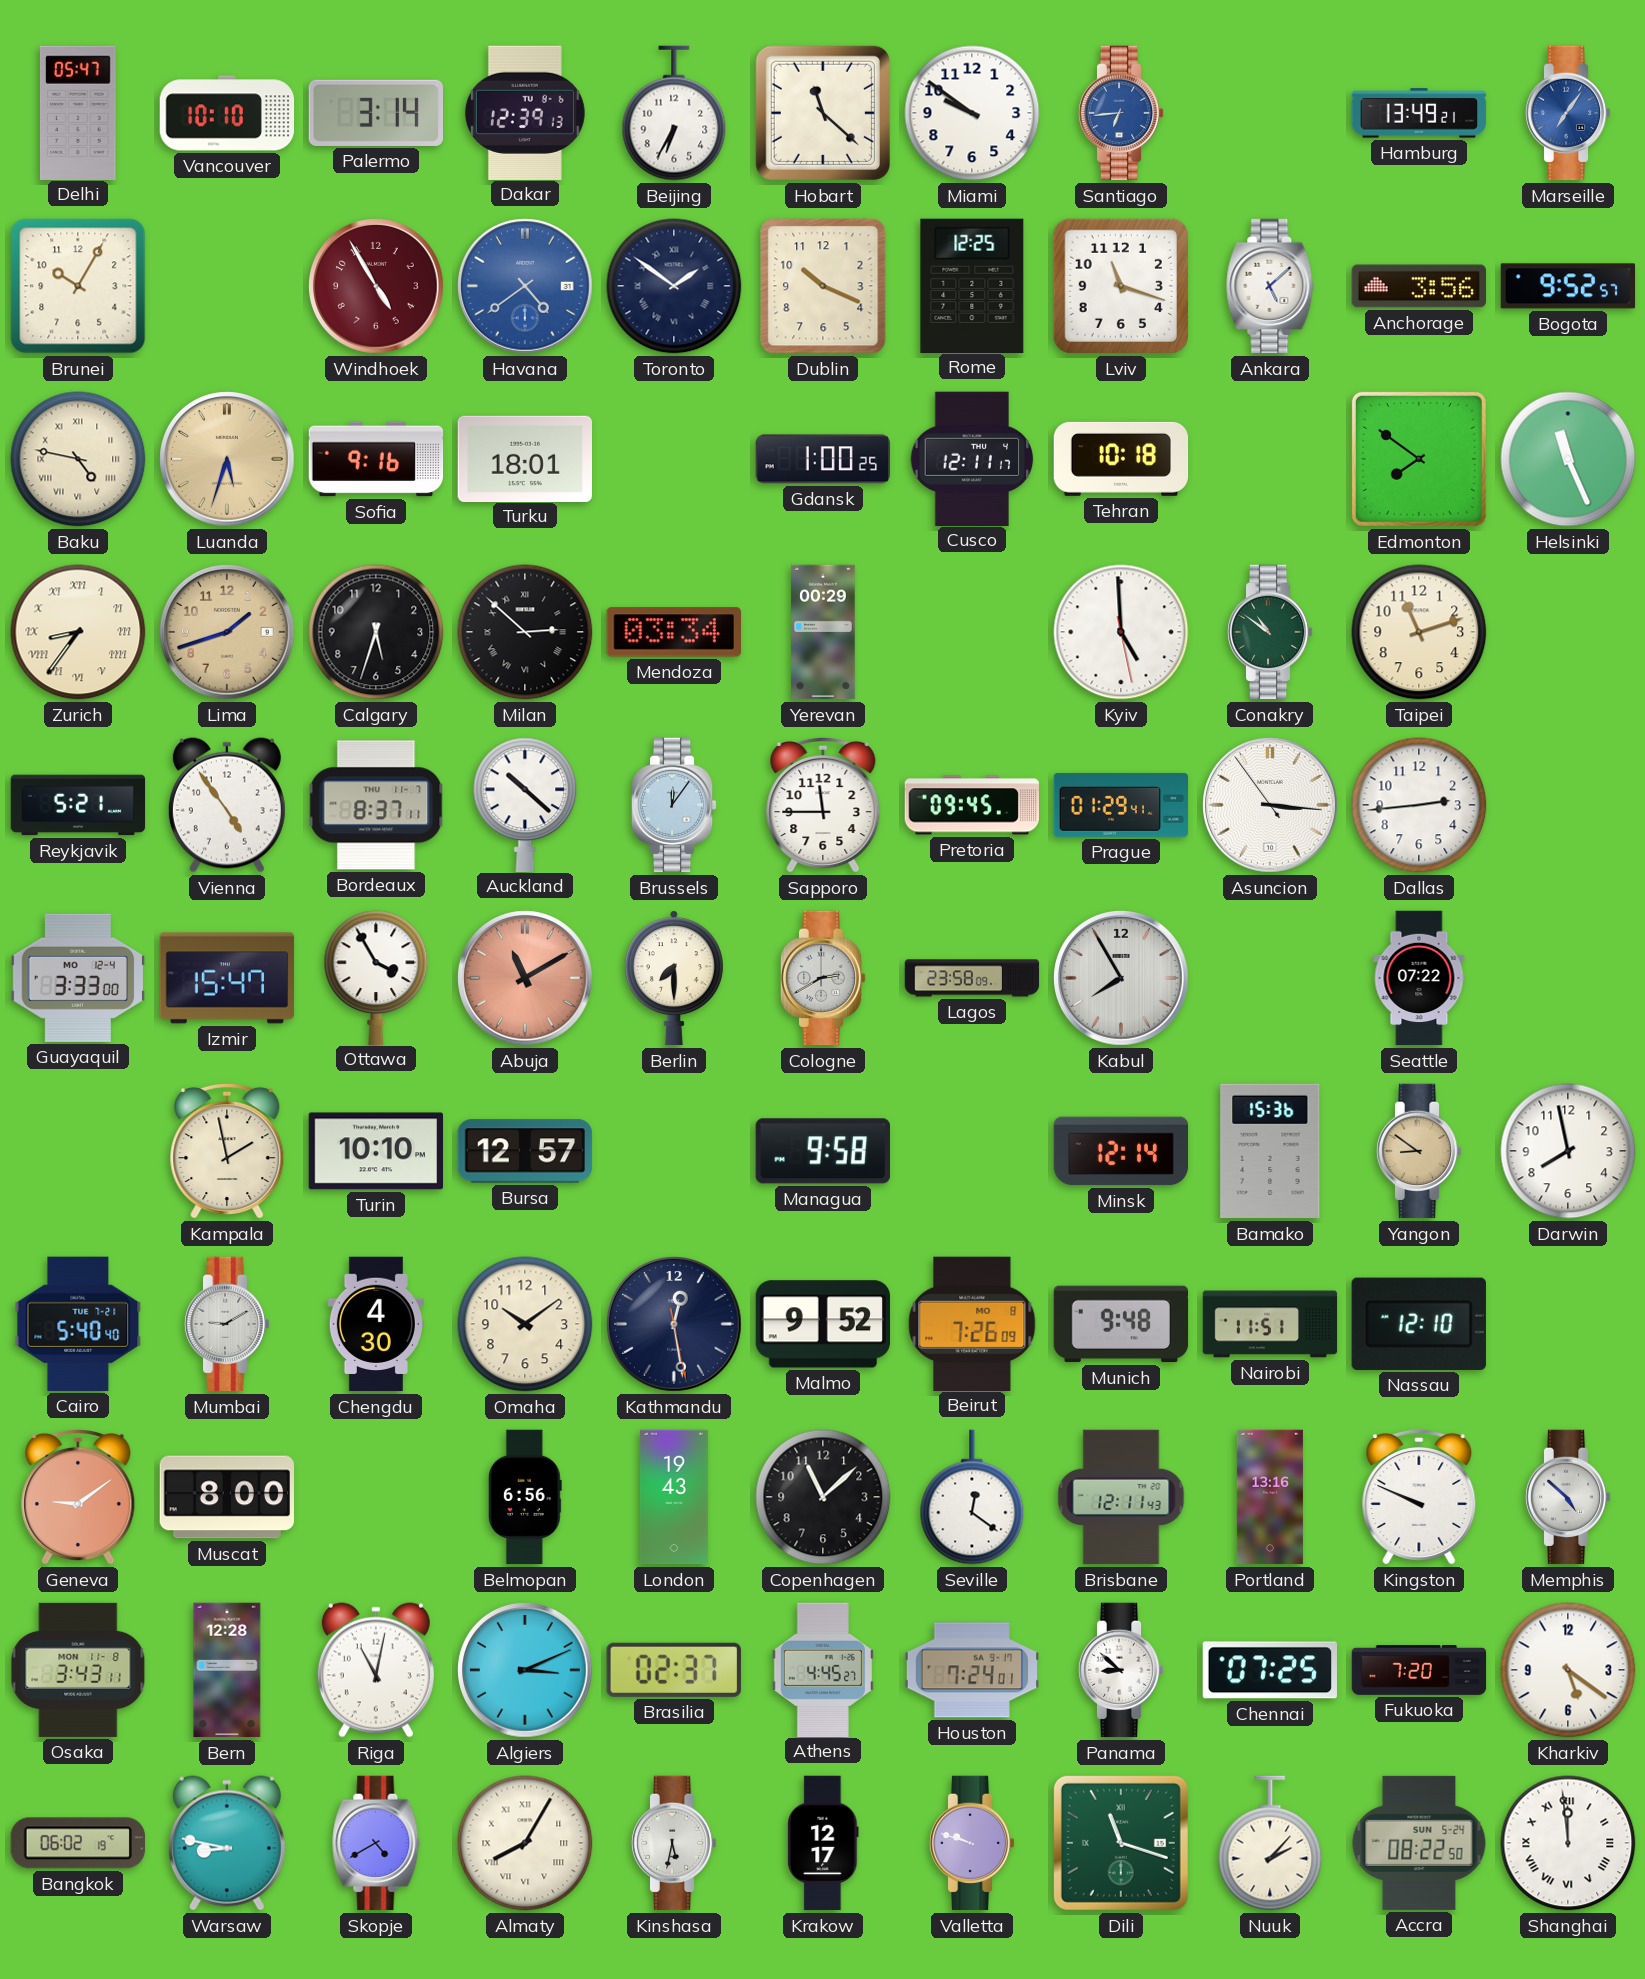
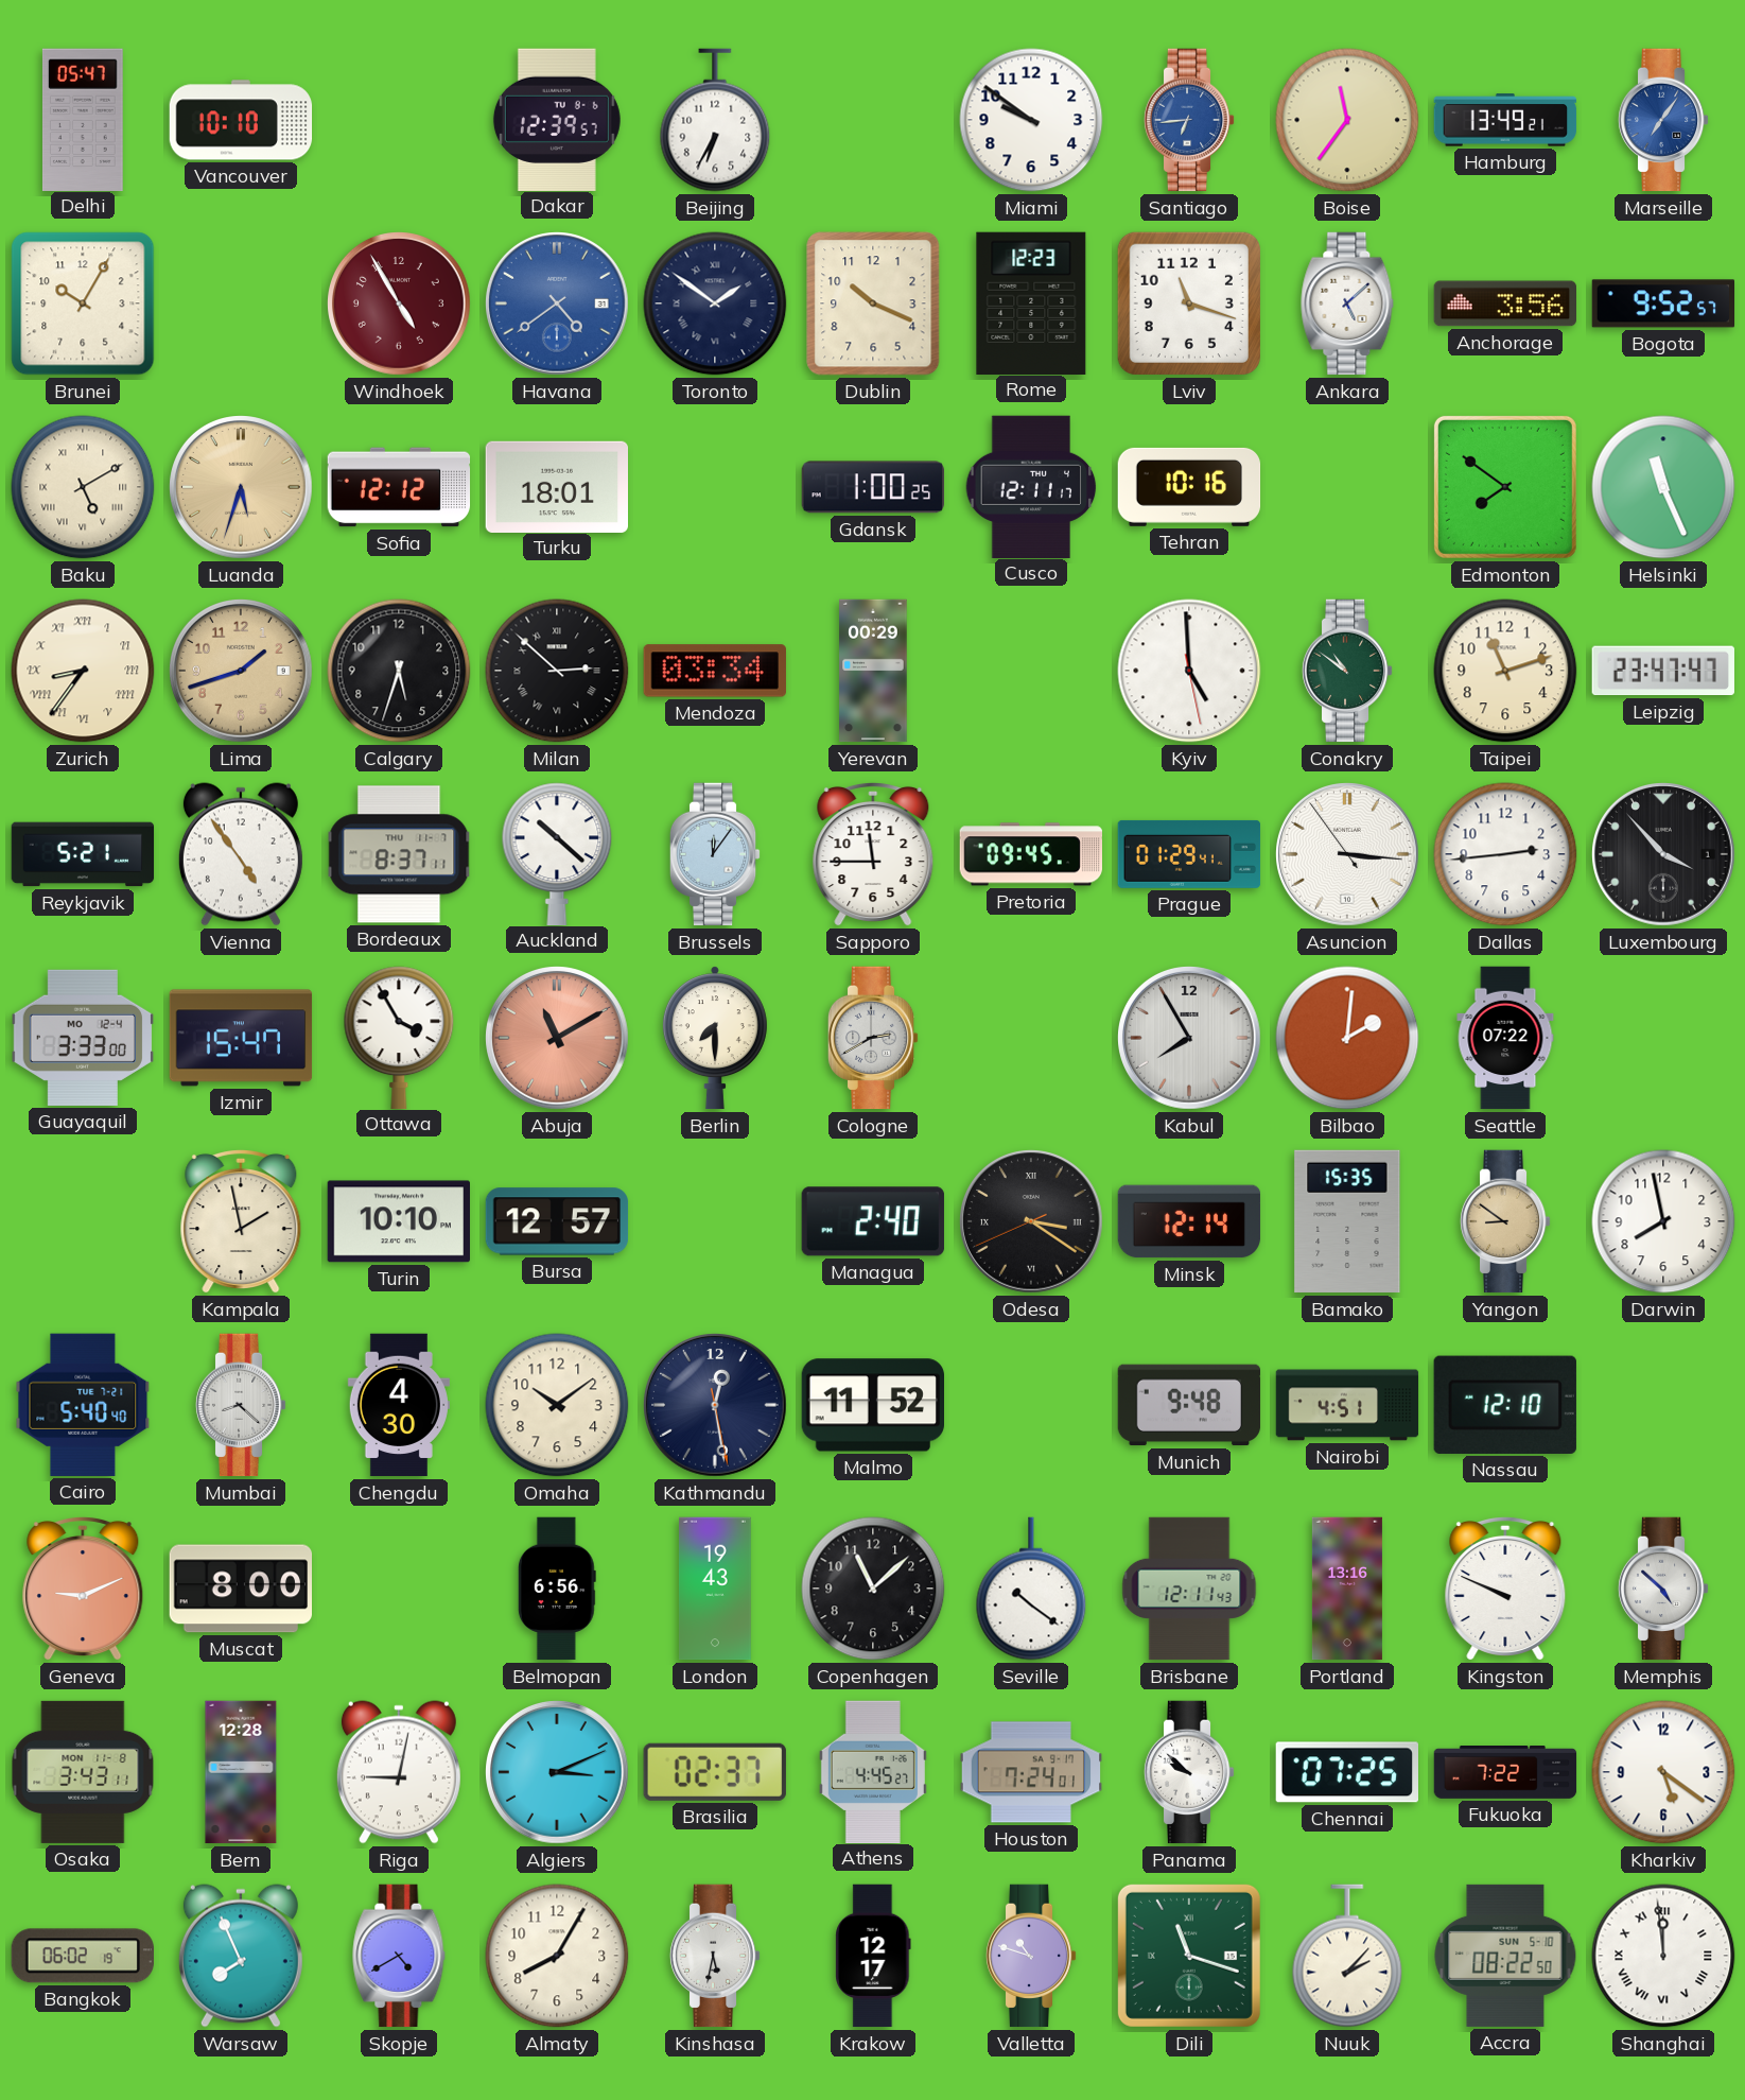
Palermo: 3:14 -> none (375, 113)
Dakar: 12:39:13 -> 12:39:57 (557, 119)
Hobart: 11:22 -> none (823, 113)
Boise: none -> 11:36 (1347, 120)
Rome: 12:25 -> 12:23 (1031, 302)
Baku: 4:47 -> 5:10 (83, 487)
Sofia: 9:16 -> 12:12 (399, 487)
Tehran: 10:18 -> 10:16 (1189, 487)
Leipzig: none -> 23:47 (1663, 671)
Luxembourg: none -> 3:53 (1664, 855)
Lagos: 23:58 -> none (972, 978)
Bilbao: none -> 2:01 (1347, 1038)
Managua: 9:58 -> 2:40 (873, 1221)
Odesa: none -> 3:20 (1032, 1222)
Bamako: 15:36 -> 15:35 (1347, 1221)
Mumbai: 9:10 -> 8:22 (241, 1405)
Malmo: 9:52 -> 11:52 (872, 1405)
Beirut: 7:26 -> none (972, 1323)
Nairobi: 11:51 -> 4:51 (1347, 1405)
Geneva: 9:09 -> 9:11 (83, 1589)
Seville: 12:21 -> 10:21 (1031, 1589)
Riga: 11:02 -> 9:02 (399, 1772)
Panama: 8:52 -> 9:52 (1189, 1772)
Fukuoka: 7:20 -> 7:22 (1505, 1773)
Warsaw: 8:47 -> 7:56 (241, 1956)
Almaty numerals: Roman -> Arabic (557, 1956)
Valletta: 9:48 -> 10:48 (1031, 1956)
Accra date: SUN 5-24 -> SUN 5-10 (1505, 1956)
